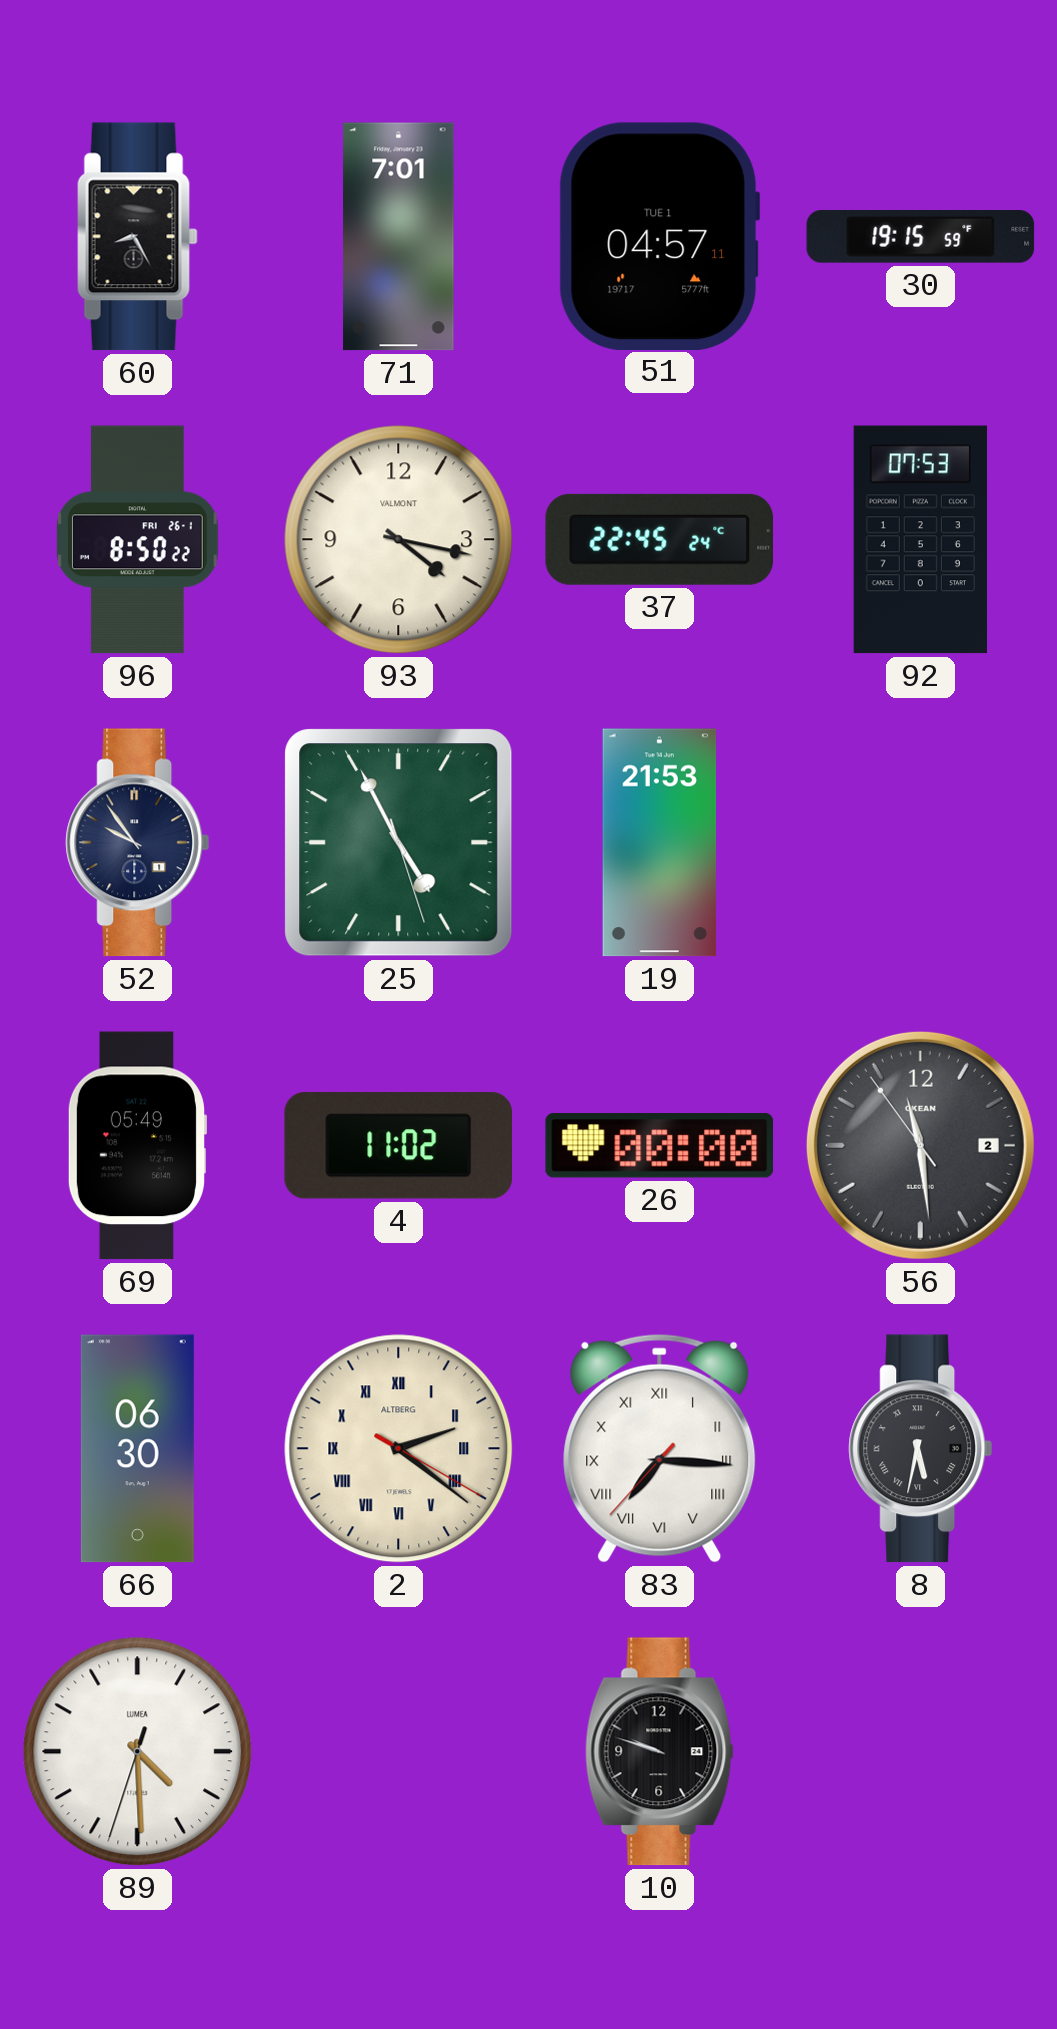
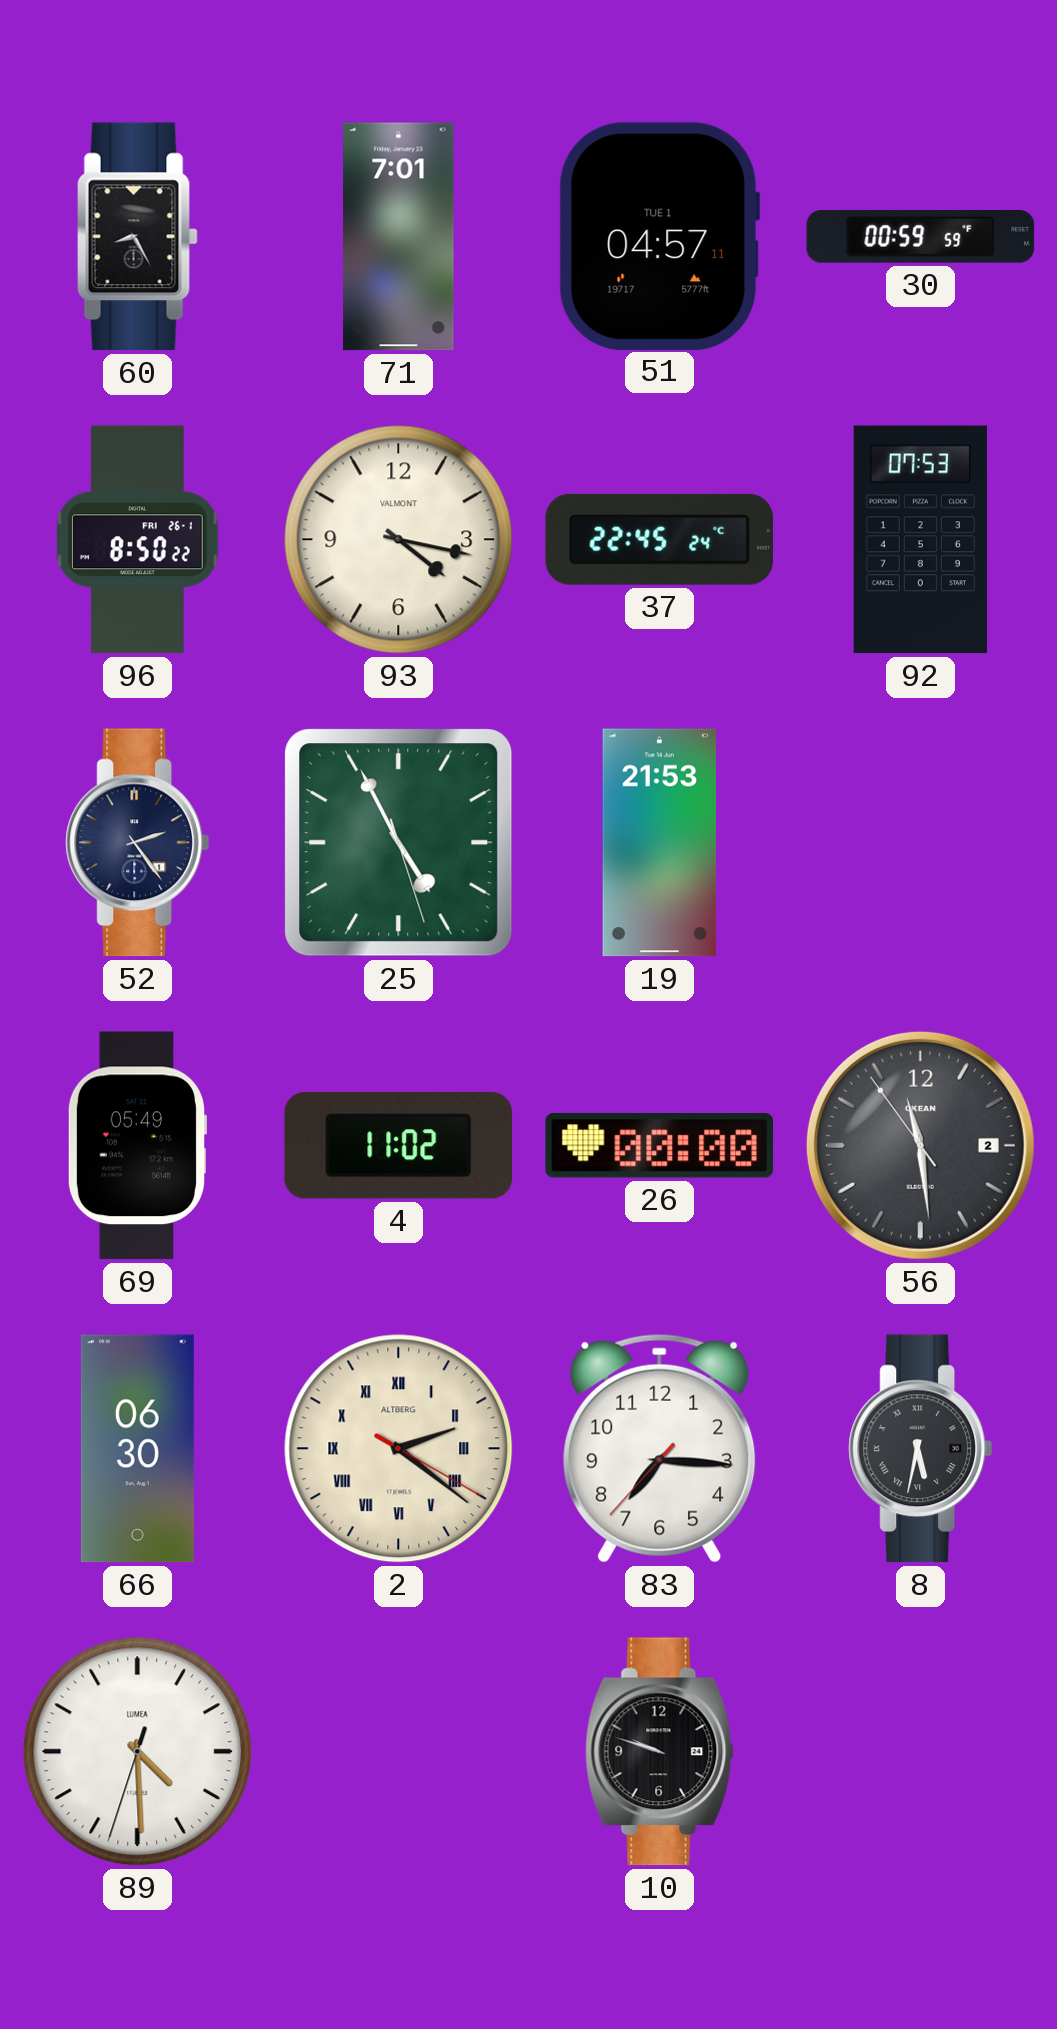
30: 19:15 -> 00:59 (921, 237)
52: 9:54 -> 2:24 (138, 843)
83 numerals: Roman -> Arabic (660, 1448)
